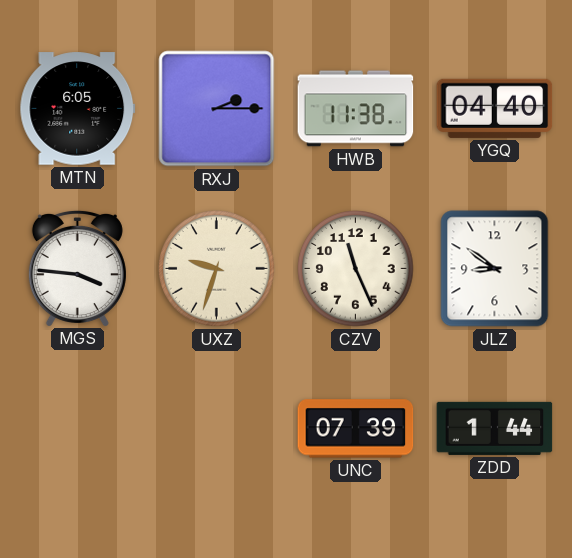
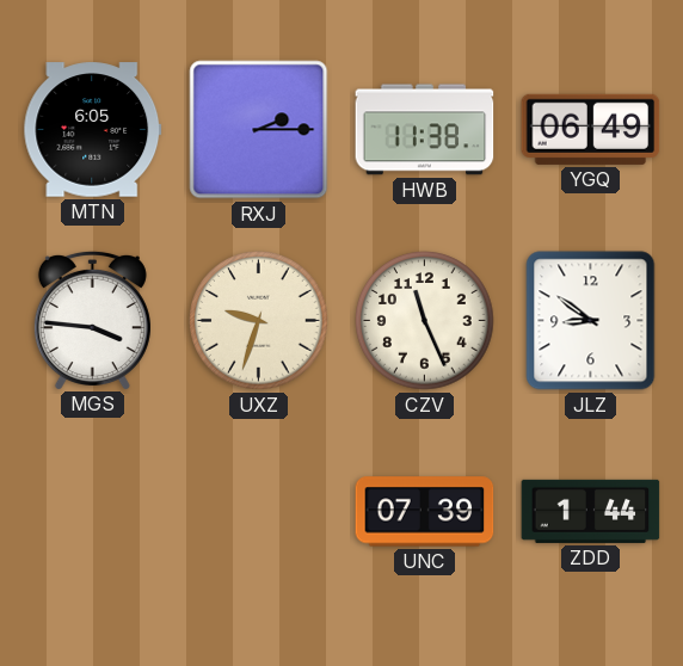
YGQ: 04:40 -> 06:49 (591, 129)
